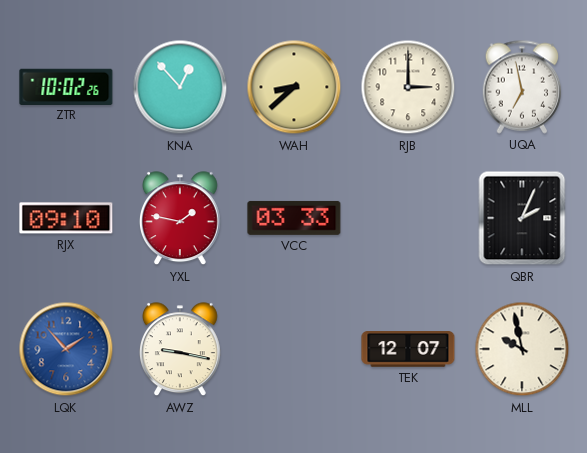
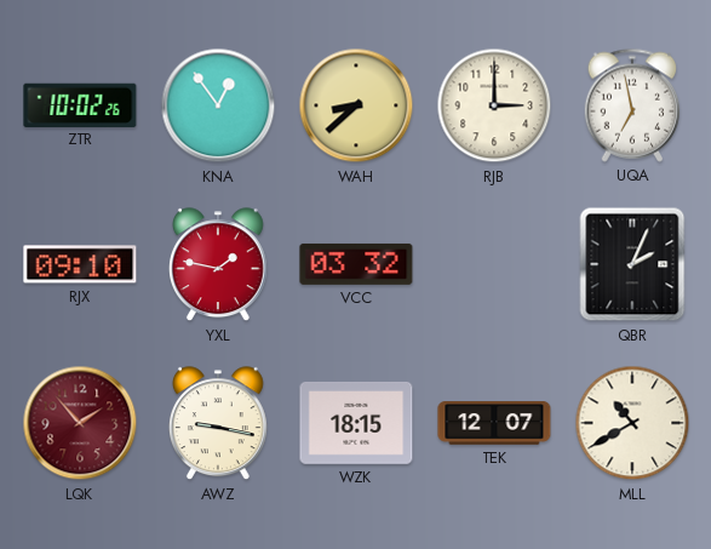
KNA: 12:53 -> 12:54 (218, 105)
VCC: 03:33 -> 03:32 (356, 264)
LQK dial: blue -> burgundy (80, 423)
WZK: none -> 18:15 (356, 423)
MLL: 9:58 -> 10:40 (632, 423)
